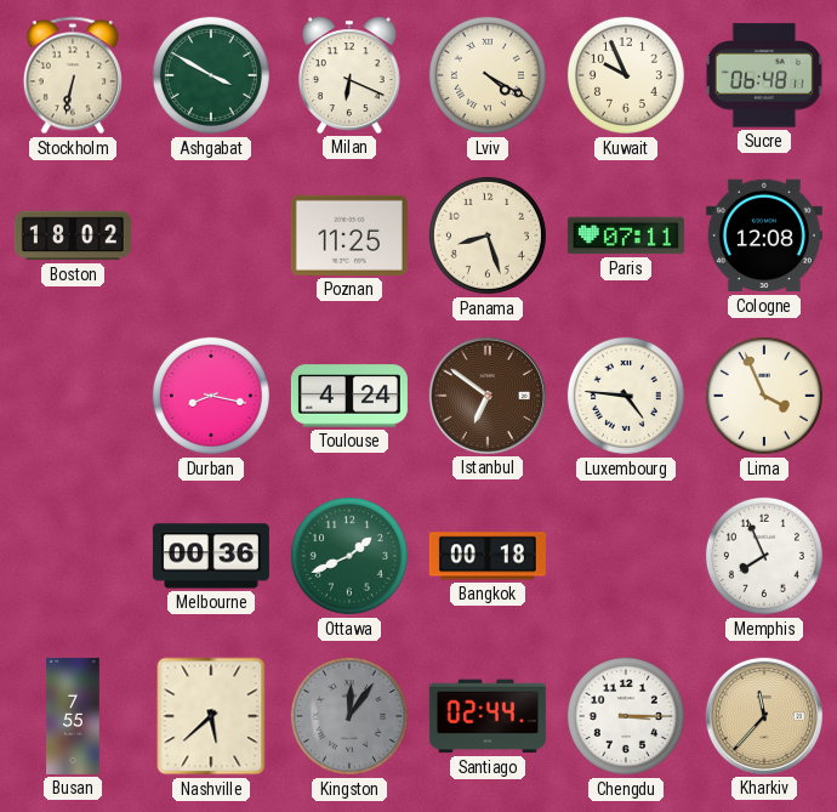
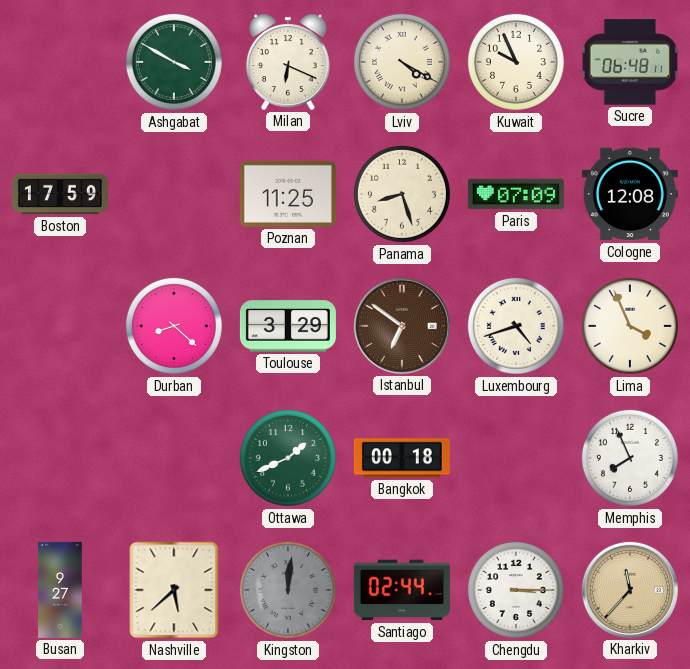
Stockholm: 6:32 -> none (73, 75)
Boston: 18:02 -> 17:59 (60, 194)
Paris: 07:11 -> 07:09 (516, 194)
Durban: 8:17 -> 8:22 (174, 326)
Toulouse: 4:24 -> 3:29 (288, 326)
Luxembourg: 4:46 -> 4:42 (516, 326)
Melbourne: 00:36 -> none (211, 556)
Busan: 7:55 -> 9:27 (60, 590)
Kingston: 12:06 -> 12:01 (288, 590)
